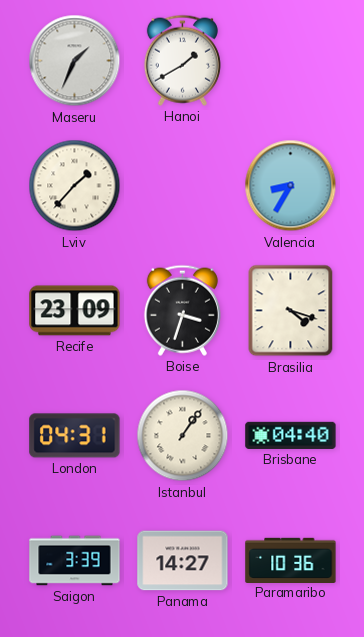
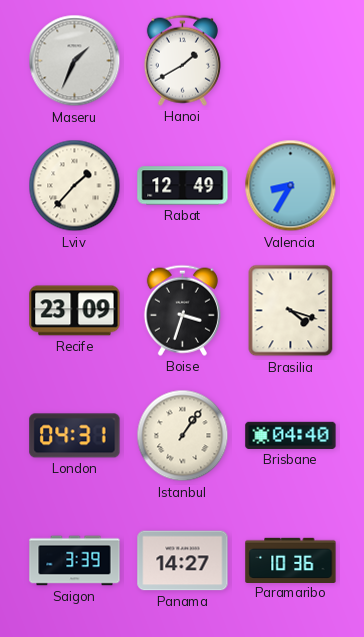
Rabat: none -> 12:49 (183, 186)
